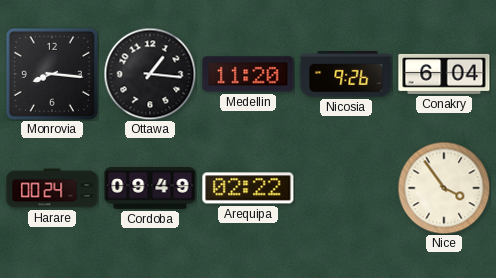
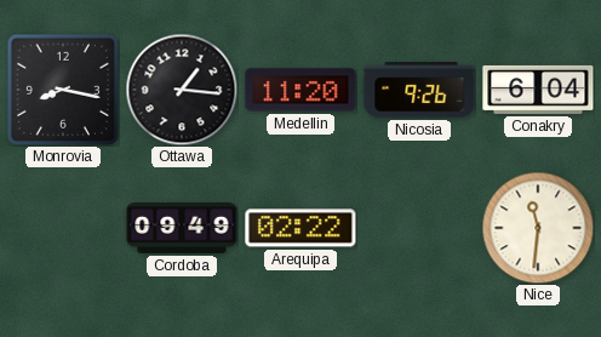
Monrovia: 8:16 -> 8:17 (63, 90)
Harare: 00:24 -> none (52, 188)
Nice: 3:54 -> 11:31 (538, 228)
